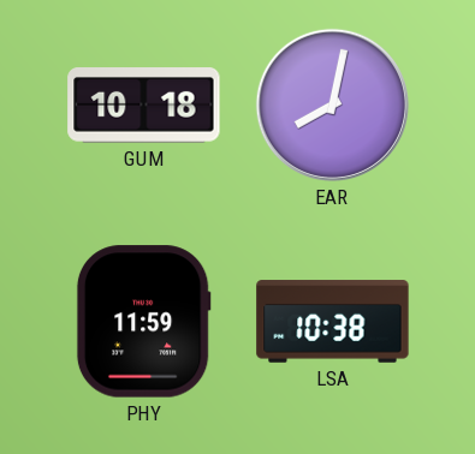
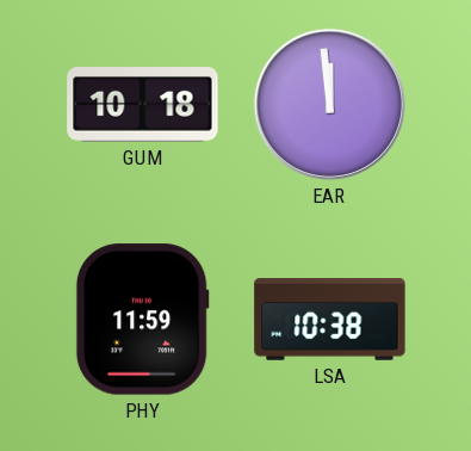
EAR: 8:02 -> 11:59 (329, 104)
